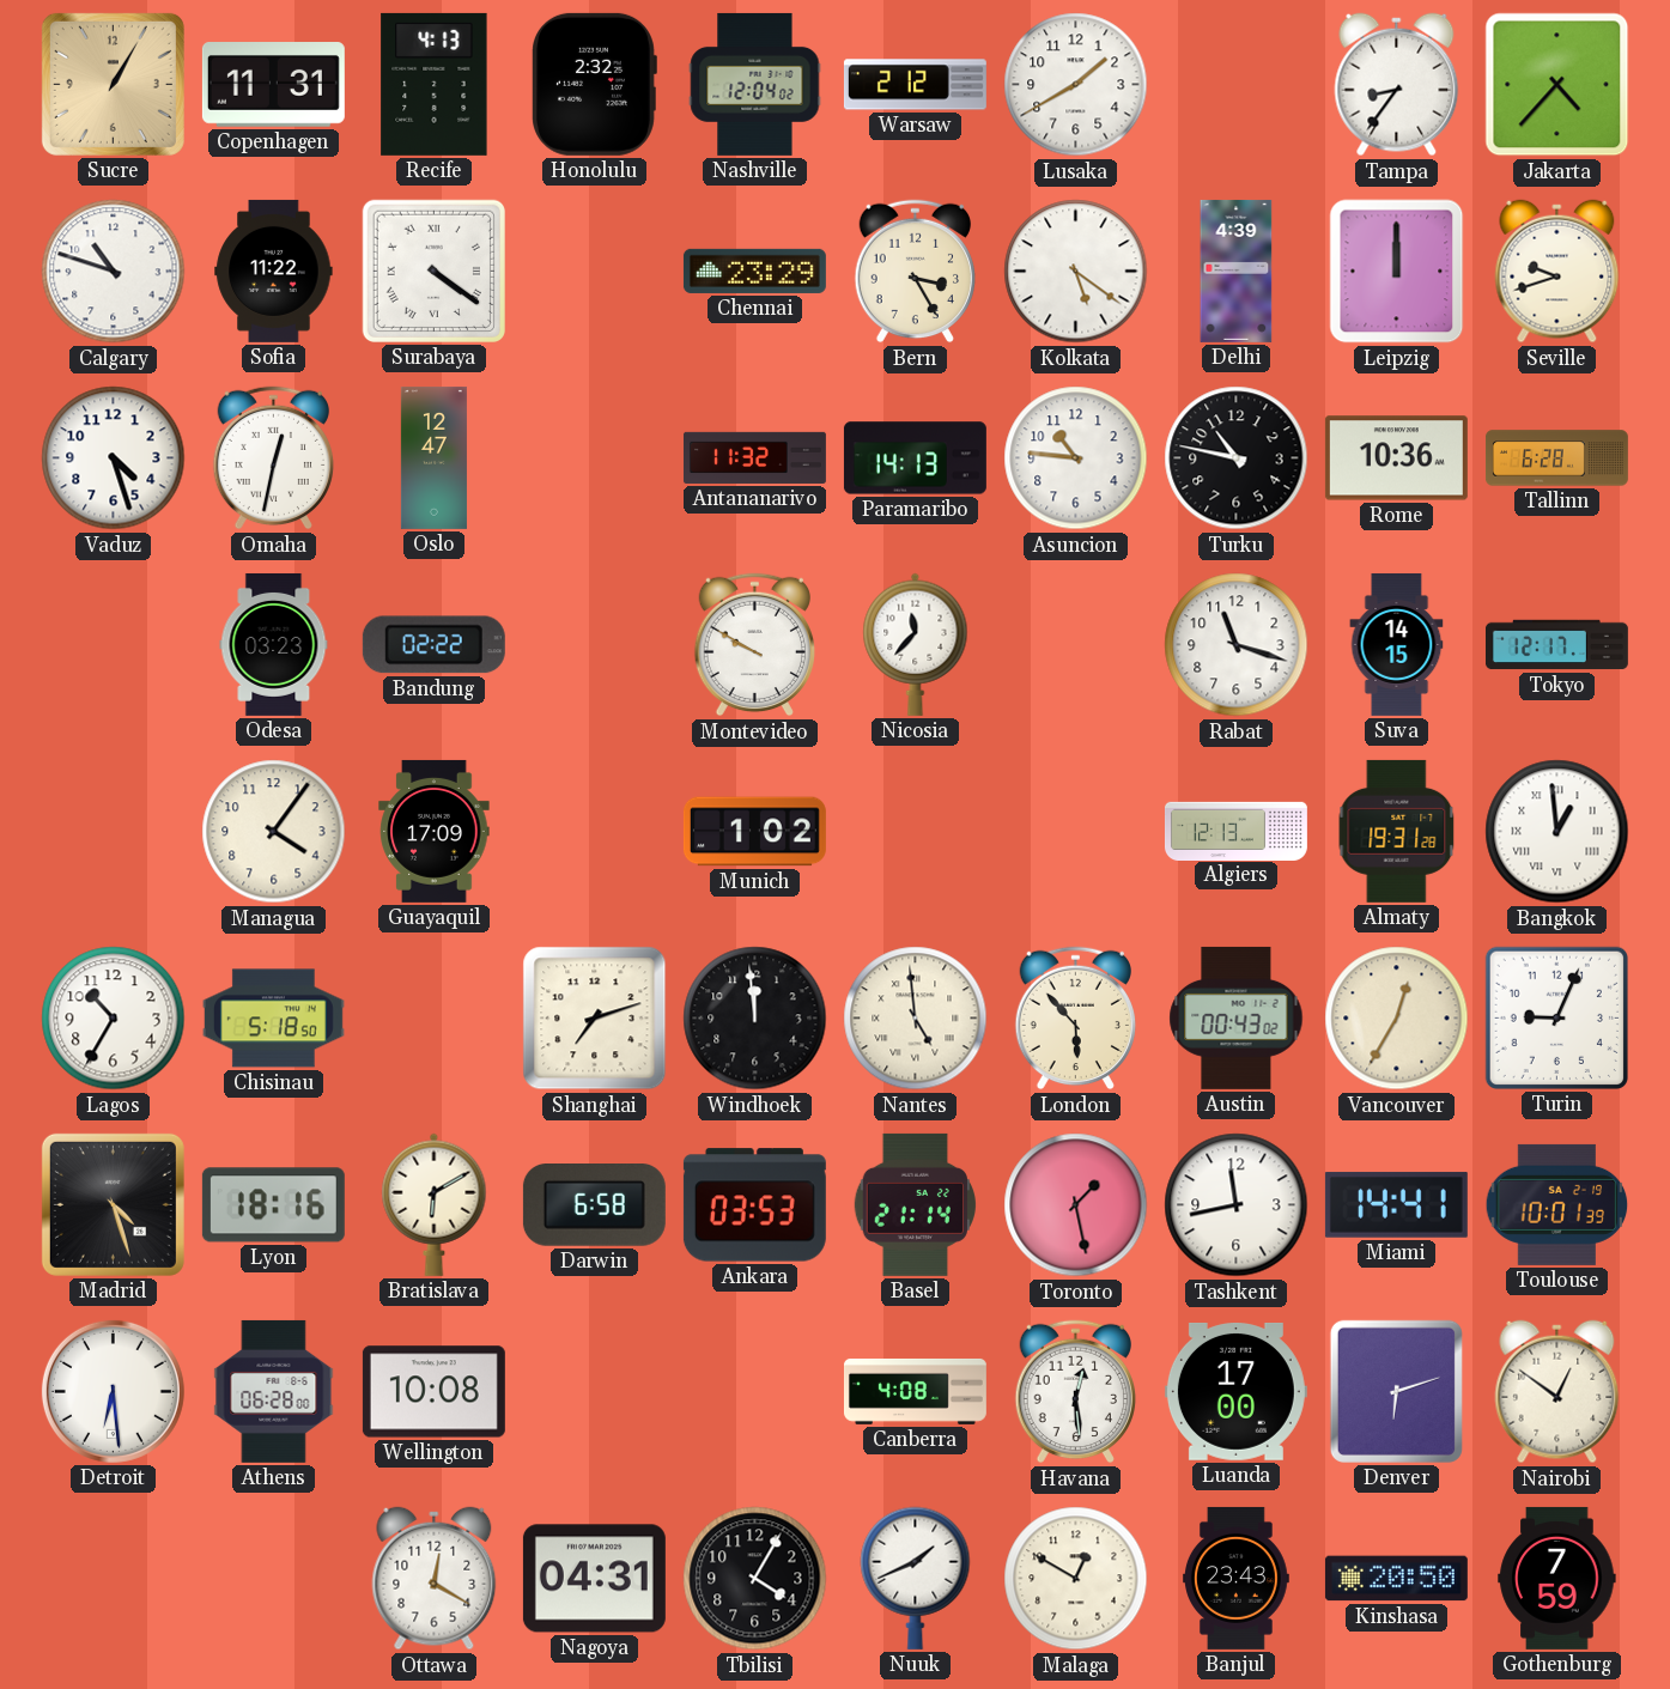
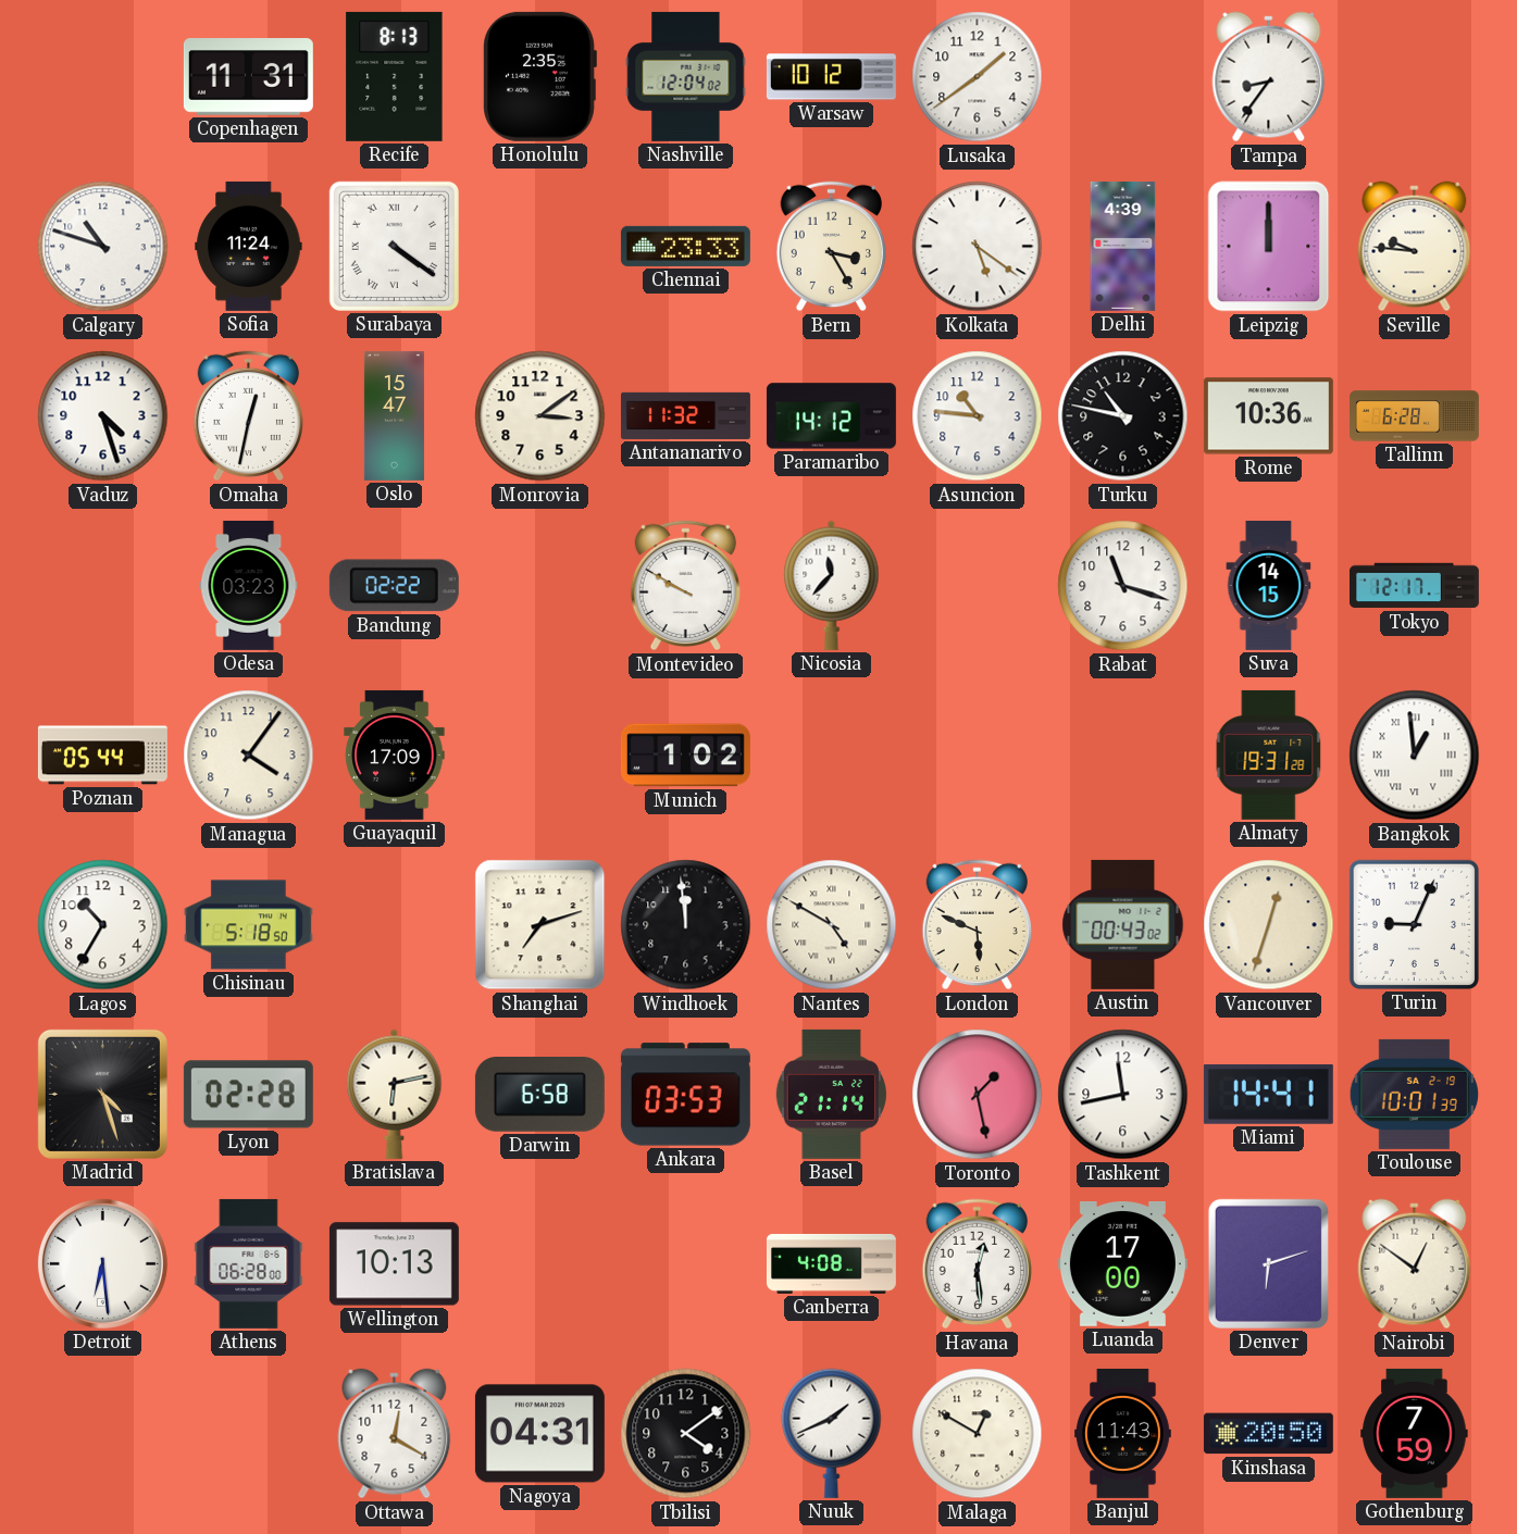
Sucre: 1:05 -> none (113, 84)
Recife: 4:13 -> 8:13 (395, 76)
Honolulu: 2:32 -> 2:35 (539, 76)
Warsaw: 2:12 -> 10:12 (831, 77)
Lusaka: 1:40 -> 1:39 (978, 77)
Jakarta: 4:37 -> none (1557, 85)
Sofia: 11:22 -> 11:24 (249, 246)
Chennai: 23:29 -> 23:33 (685, 246)
Seville: 9:42 -> 9:46 (1415, 247)
Oslo: 12:47 -> 15:47 (394, 415)
Monrovia: none -> 3:09 (540, 416)
Paramaribo: 14:13 -> 14:12 (831, 416)
Poznan: none -> 05:44 (102, 756)
Algiers: 12:13 -> none (1235, 831)
Nantes: 4:59 -> 4:50 (832, 925)
London: 5:53 -> 5:49 (977, 925)
Vancouver: 12:35 -> 12:33 (1269, 925)
Lyon: 18:16 -> 02:28 (248, 1095)
Bratislava: 6:10 -> 6:13 (395, 1094)
Wellington: 10:08 -> 10:13 (394, 1264)
Tbilisi: 4:05 -> 4:09 (686, 1434)
Banjul: 23:43 -> 11:43 (1123, 1433)
